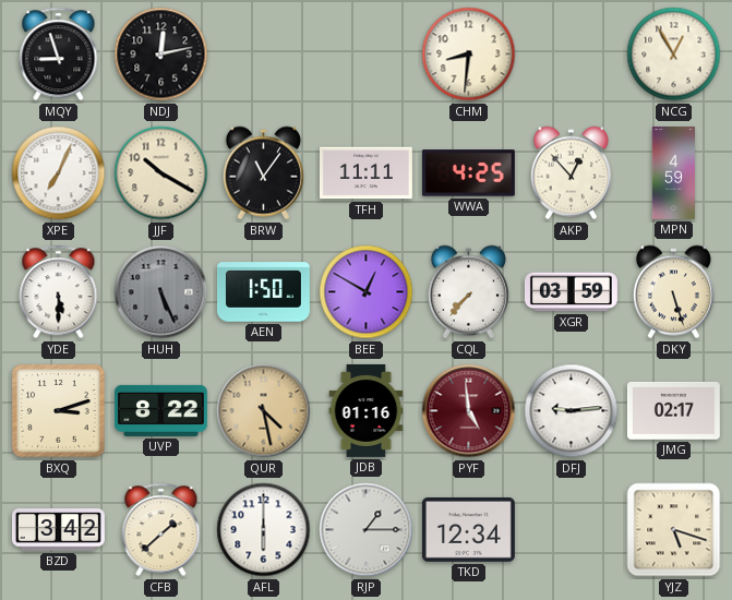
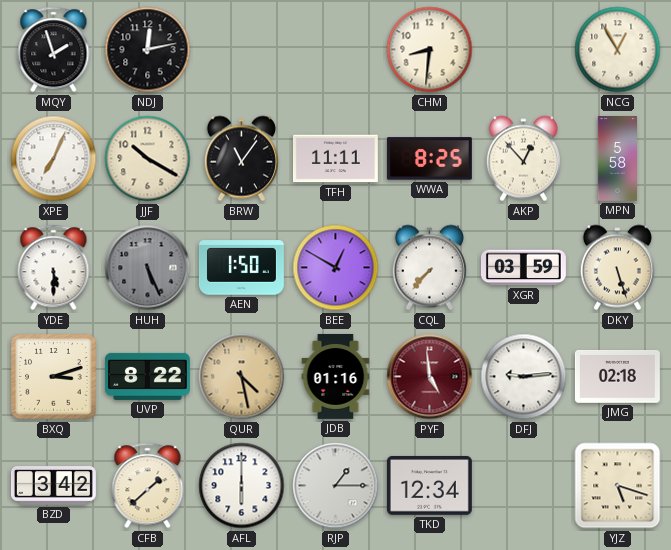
MQY: 8:57 -> 1:57 (54, 50)
WWA: 4:25 -> 8:25 (429, 159)
MPN: 4:59 -> 5:58 (617, 159)
JMG: 02:17 -> 02:18 (617, 376)
